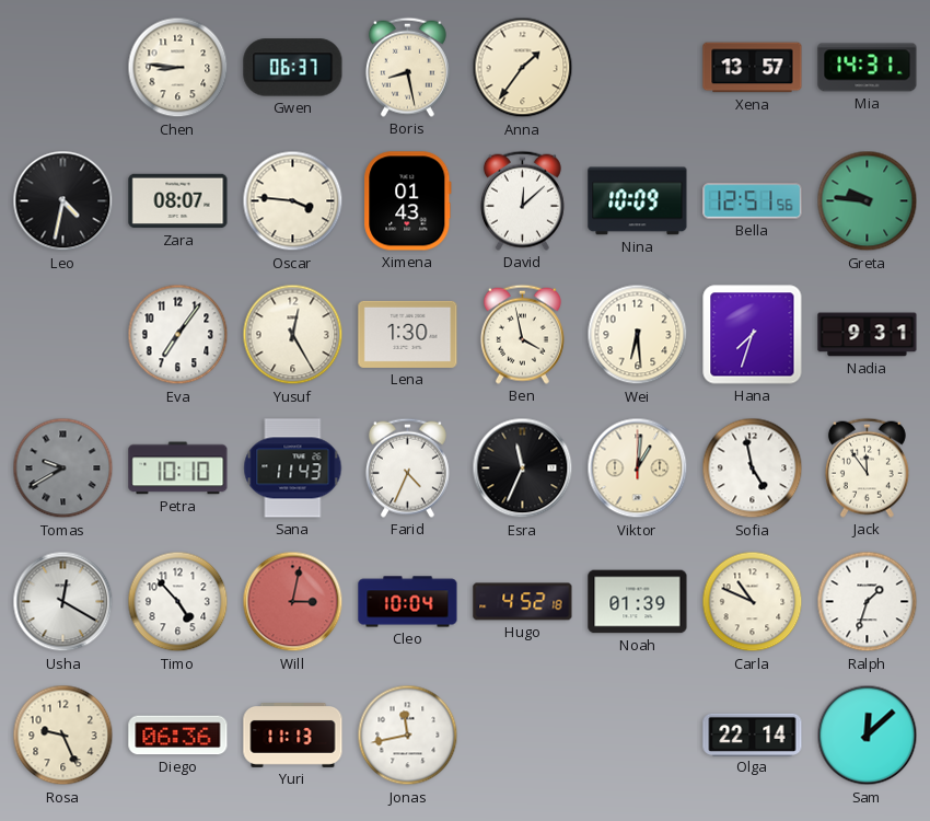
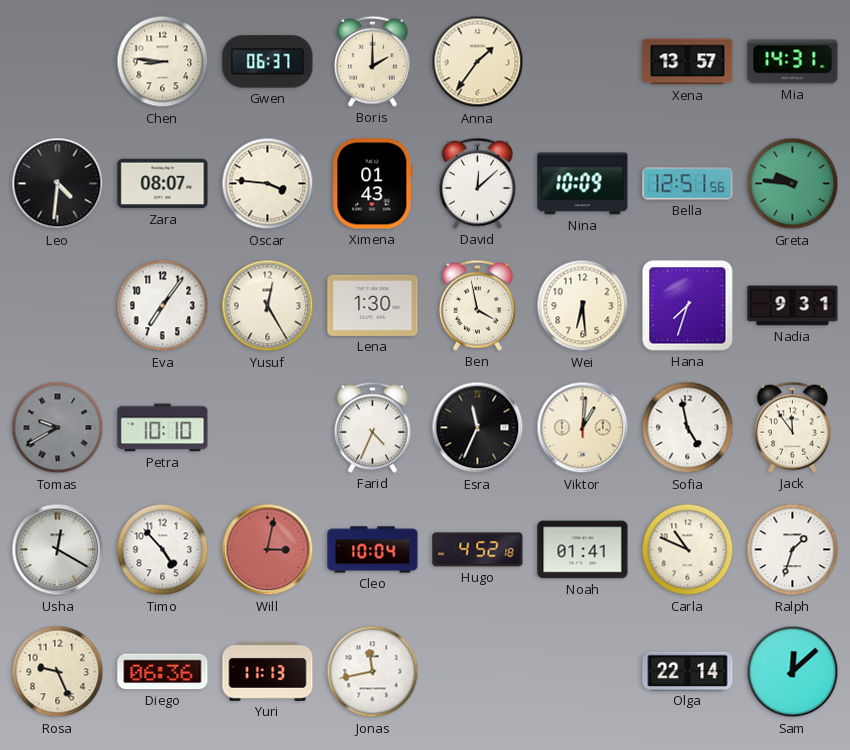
Boris: 8:28 -> 2:00 (372, 61)
Leo: 4:32 -> 4:31 (58, 184)
Sana: 11:43 -> none (293, 469)
Noah: 01:39 -> 01:41 (583, 550)
